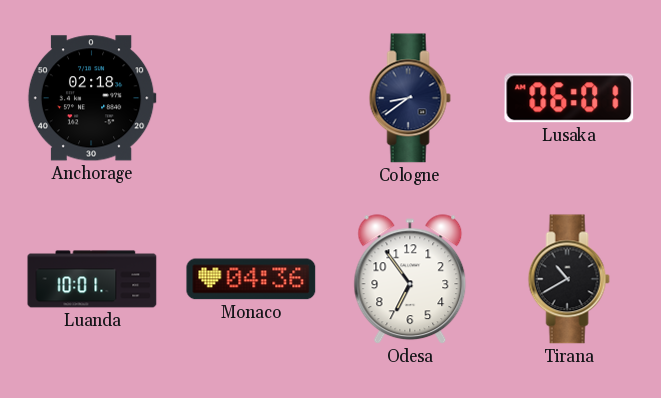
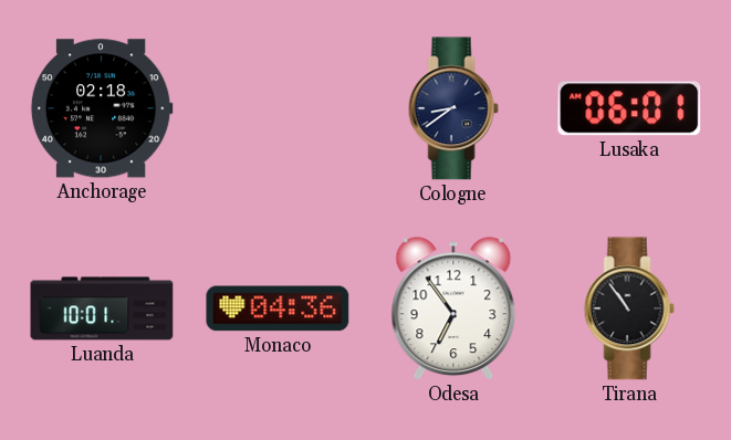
Tirana: 10:40 -> 10:54 (629, 308)
